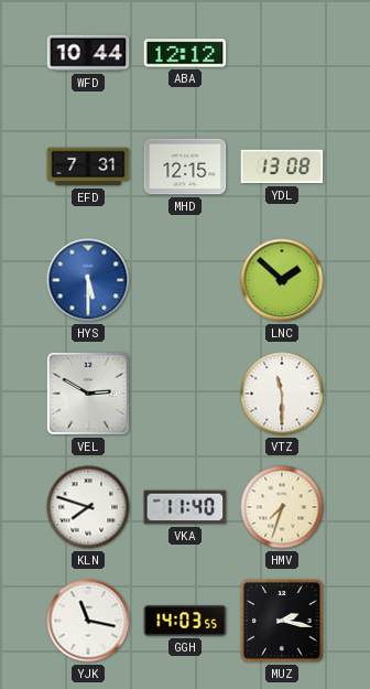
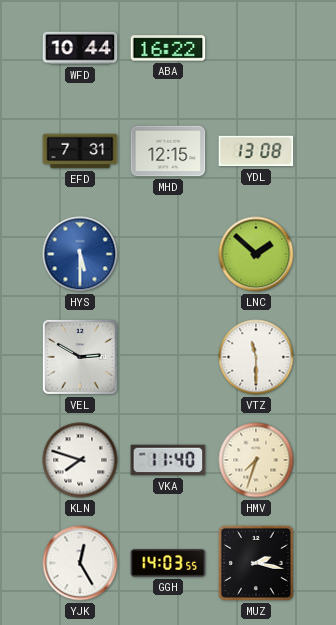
ABA: 12:12 -> 16:22 (168, 48)
YJK: 11:17 -> 12:25 (80, 563)
